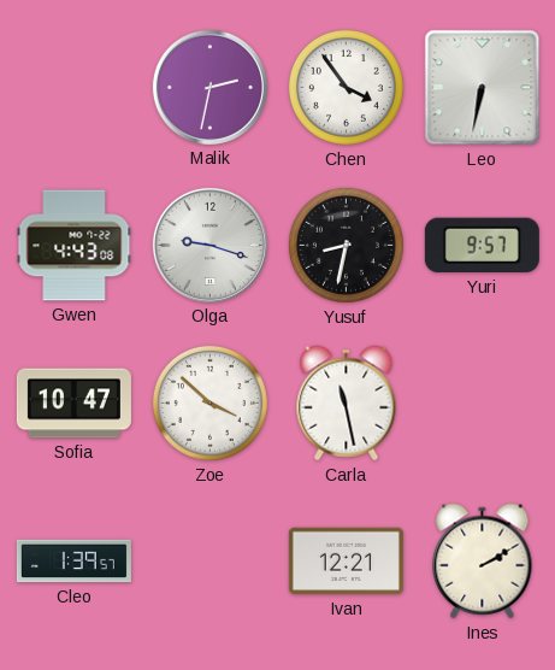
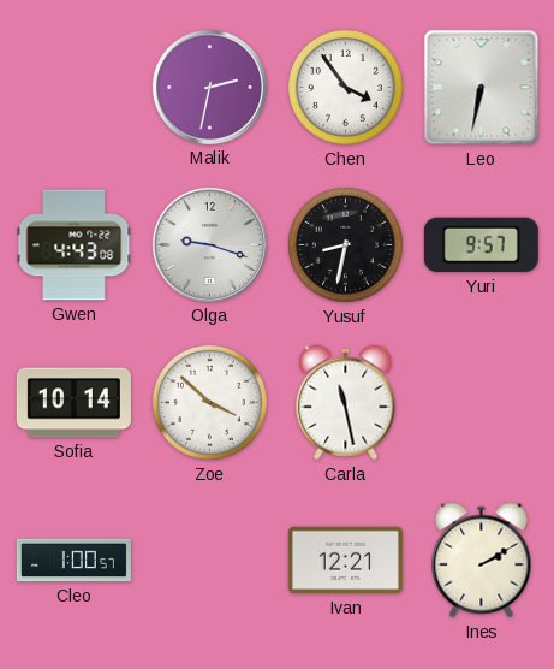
Sofia: 10:47 -> 10:14 (73, 403)
Cleo: 1:39 -> 1:00 (73, 561)
